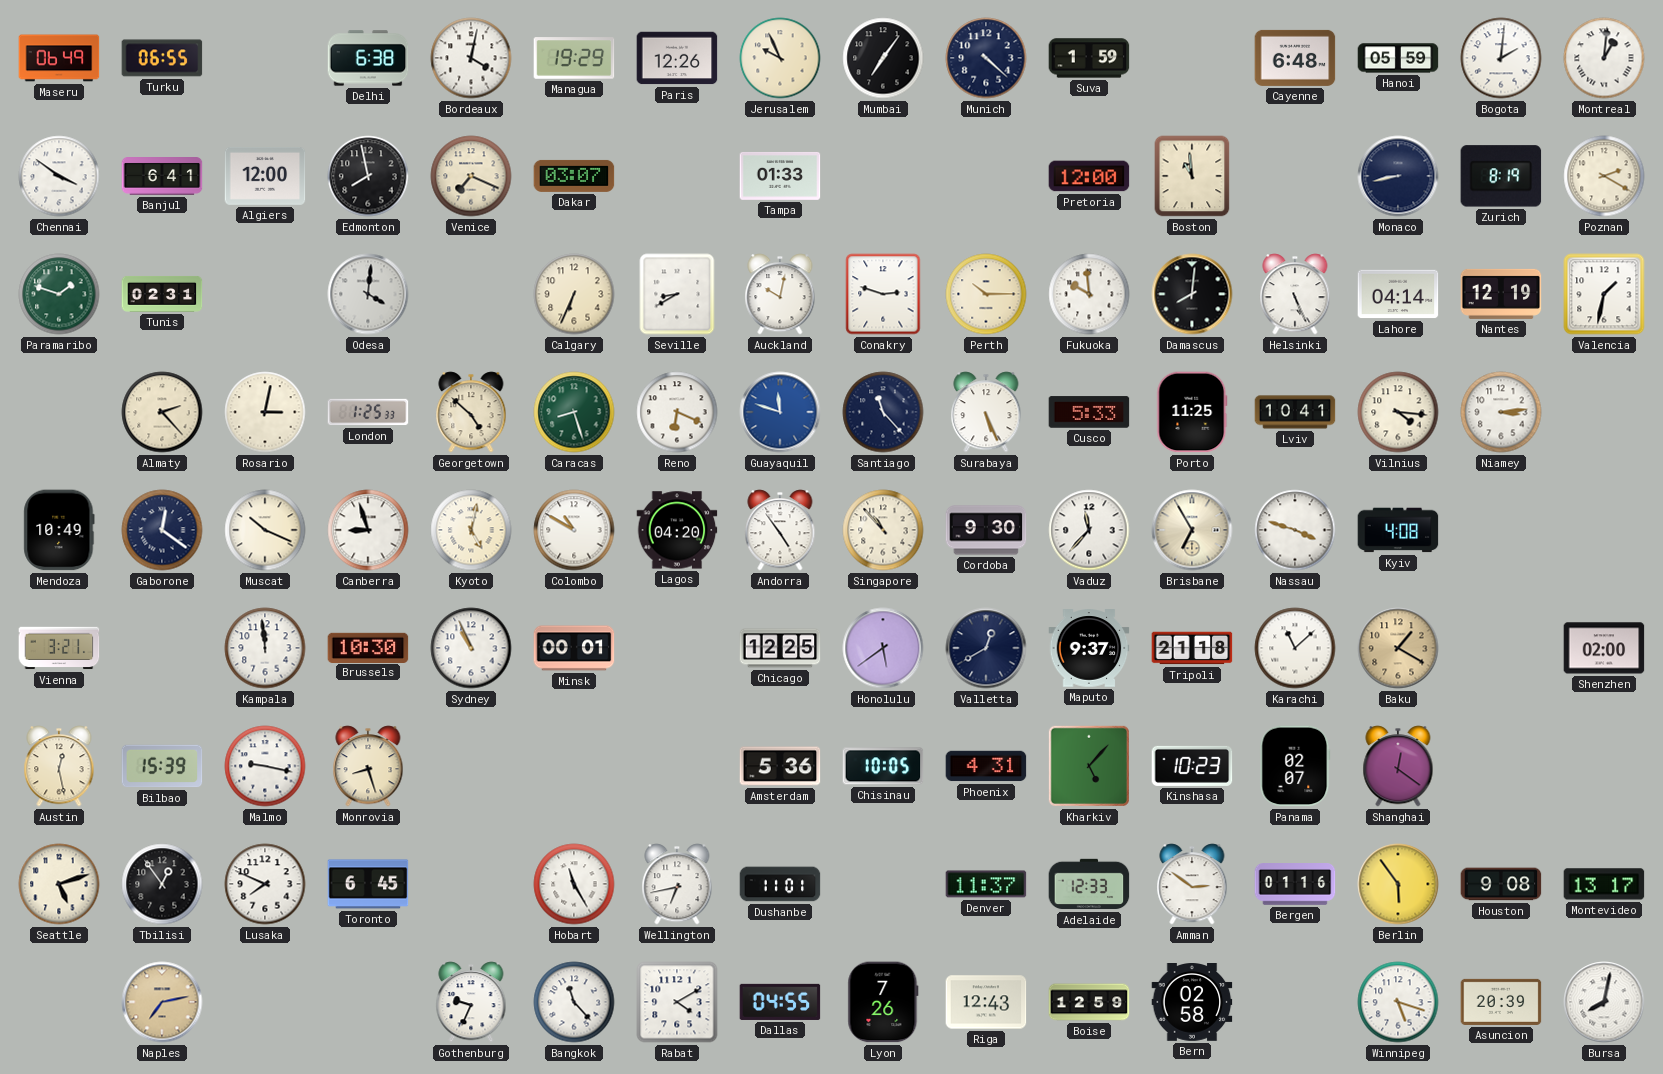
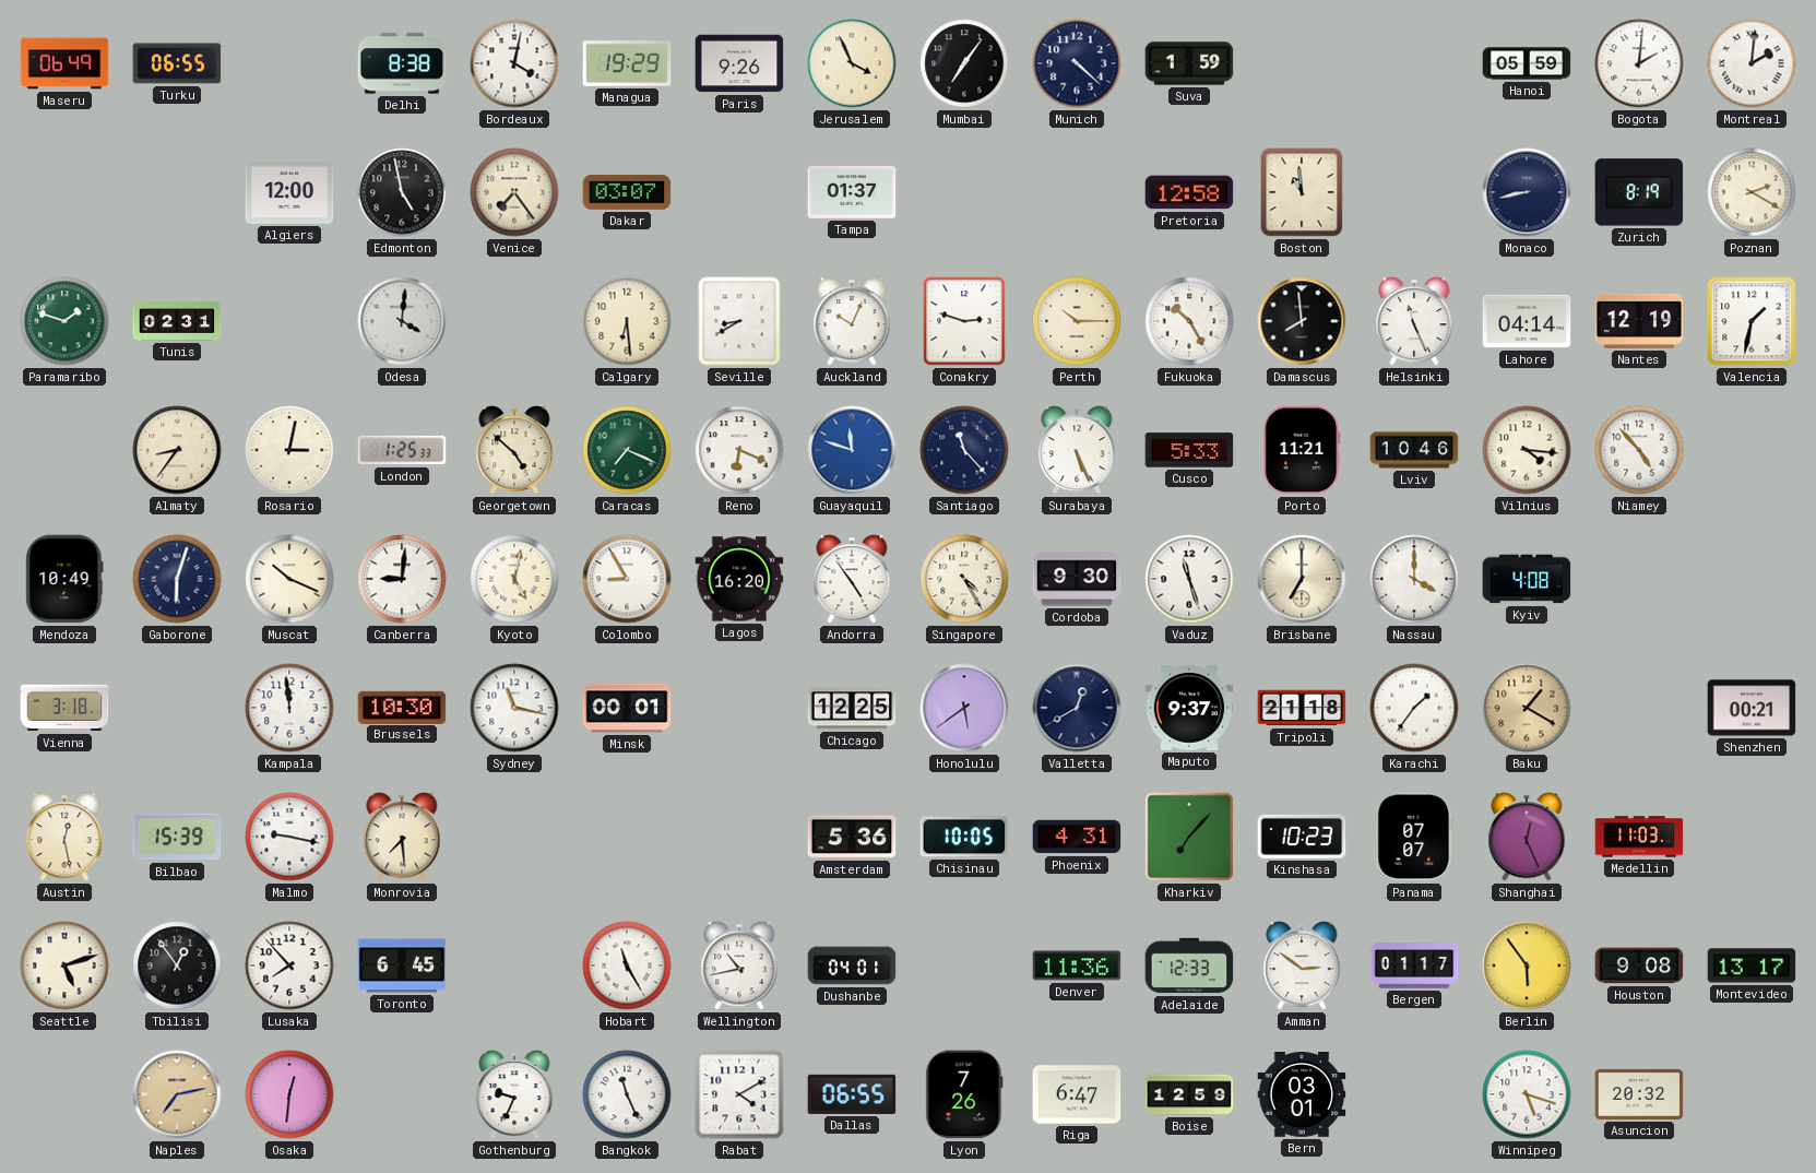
Delhi: 6:38 -> 8:38 (402, 63)
Paris: 12:26 -> 9:26 (739, 63)
Jerusalem: 9:56 -> 3:56 (852, 63)
Cayenne: 6:48 -> none (1295, 58)
Montreal: 1:01 -> 2:01 (1752, 63)
Chennai: 3:51 -> none (59, 176)
Banjul: 6:41 -> none (162, 176)
Edmonton: 7:58 -> 4:58 (402, 192)
Venice: 7:19 -> 7:24 (514, 192)
Tampa: 01:33 -> 01:37 (852, 192)
Pretoria: 12:00 -> 12:58 (1189, 192)
Calgary: 6:34 -> 6:29 (627, 321)
Auckland: 10:02 -> 10:04 (852, 321)
Fukuoka: 9:59 -> 10:25 (1189, 321)
Damascus: 8:01 -> 7:59 (1302, 321)
Helsinki: 5:26 -> 11:26 (1414, 321)
Almaty: 2:23 -> 8:36 (177, 450)
Caracas: 8:27 -> 7:19 (627, 450)
Porto: 11:25 -> 11:21 (1302, 450)
Lviv: 10:41 -> 10:46 (1414, 450)
Niamey: 3:14 -> 4:53 (1639, 450)
Gaborone: 12:21 -> 6:03 (177, 579)
Canberra: 8:57 -> 9:01 (402, 579)
Colombo: 10:50 -> 8:55 (627, 579)
Lagos: 04:20 -> 16:20 (739, 579)
Singapore: 10:53 -> 4:25 (964, 579)
Vaduz: 11:37 -> 11:27 (1189, 579)
Brisbane: 6:55 -> 7:00 (1302, 579)
Nassau: 3:48 -> 4:00 (1414, 579)
Vienna: 3:21 -> 3:18 (64, 708)
Sydney: 10:56 -> 11:17 (514, 708)
Karachi: 11:08 -> 1:36 (1414, 708)
Shenzhen: 02:00 -> 00:21 (1752, 708)
Monrovia: 8:27 -> 7:29 (402, 837)
Kharkiv: 5:07 -> 7:07 (1189, 837)
Panama: 02:07 -> 07:07 (1414, 837)
Shanghai: 12:21 -> 12:26 (1527, 837)
Medellin: none -> 11:03 (1639, 837)
Lusaka: 7:49 -> 7:53 (289, 965)
Wellington: 6:43 -> 10:43 (739, 965)
Dushanbe: 11:01 -> 04:01 (852, 965)
Denver: 11:37 -> 11:36 (1077, 965)
Bergen: 01:16 -> 01:17 (1414, 965)
Osaka: none -> 12:31 (289, 1094)
Bangkok: 11:23 -> 11:26 (627, 1094)
Dallas: 04:55 -> 06:55 (852, 1094)
Riga: 12:43 -> 6:47 (1077, 1094)
Bern: 02:58 -> 03:01 (1302, 1095)
Asuncion: 20:39 -> 20:32 (1639, 1094)
Bursa: 8:02 -> none (1604, 1002)
